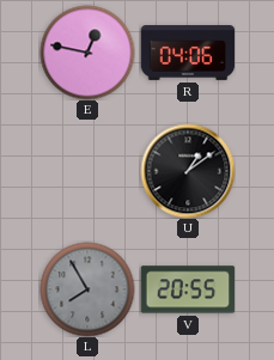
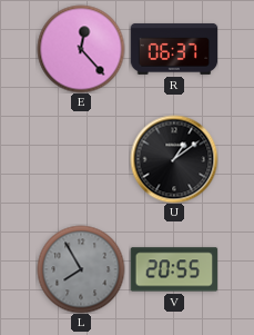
E: 12:47 -> 12:23 (81, 49)
R: 04:06 -> 06:37 (174, 49)
